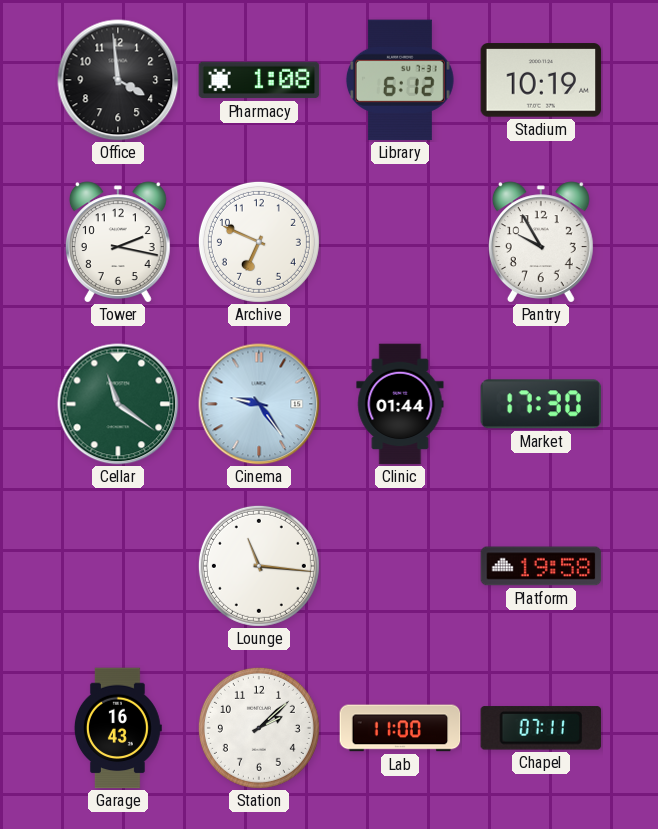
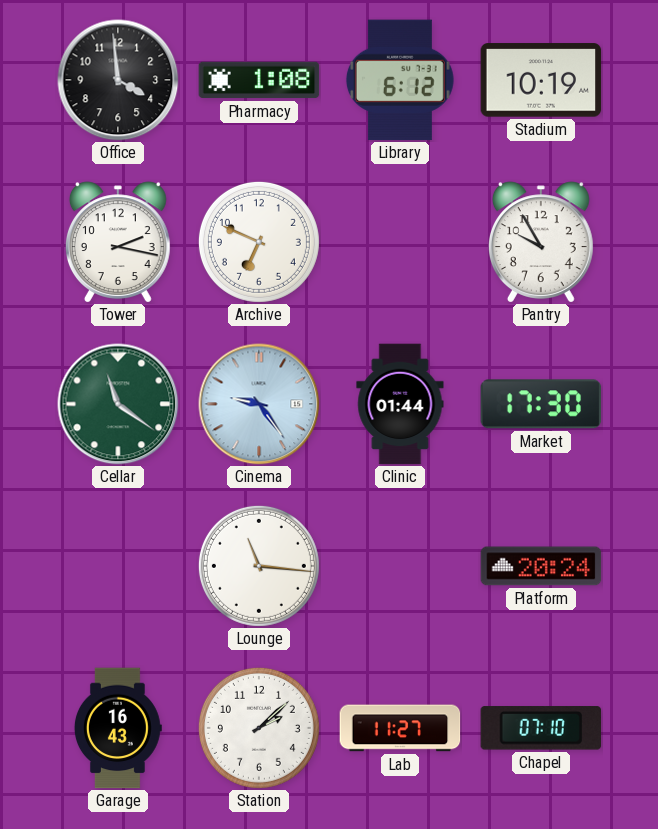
Platform: 19:58 -> 20:24 (541, 566)
Lab: 11:00 -> 11:27 (400, 728)
Chapel: 07:11 -> 07:10 (541, 728)
